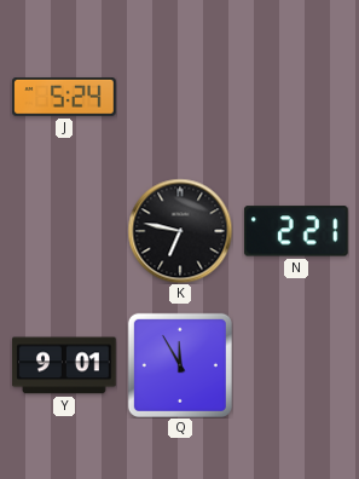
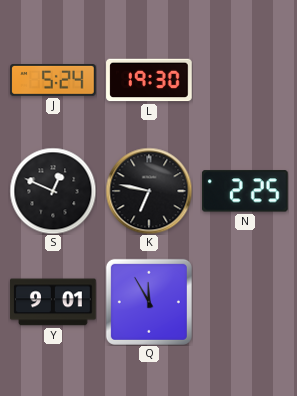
L: none -> 19:30 (149, 80)
S: none -> 12:49 (53, 191)
N: 2:21 -> 2:25 (245, 191)
